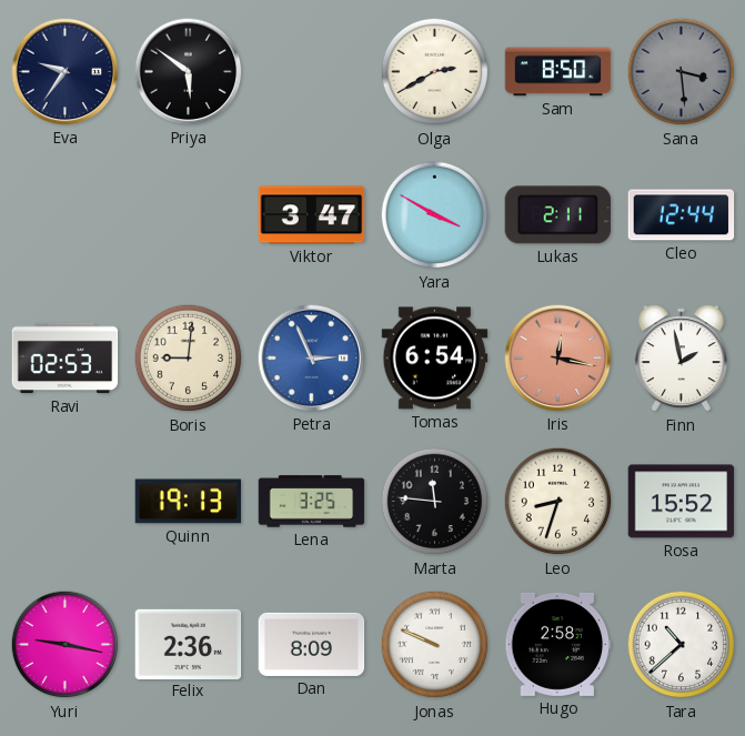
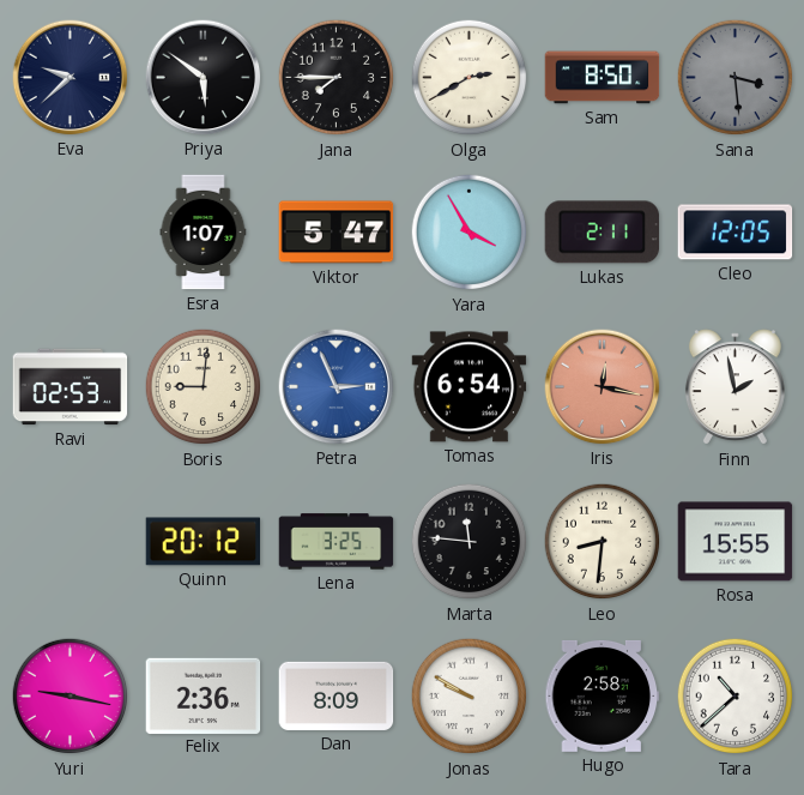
Eva: 9:36 -> 9:38 (71, 78)
Jana: none -> 7:45 (337, 78)
Esra: none -> 1:07 (204, 233)
Viktor: 3:47 -> 5:47 (337, 233)
Yara: 3:50 -> 3:55 (470, 233)
Cleo: 12:44 -> 12:05 (736, 233)
Quinn: 19:13 -> 20:12 (204, 542)
Leo: 8:33 -> 8:31 (603, 542)
Rosa: 15:52 -> 15:55 (736, 542)
Jonas: 9:49 -> 9:50 (470, 697)
